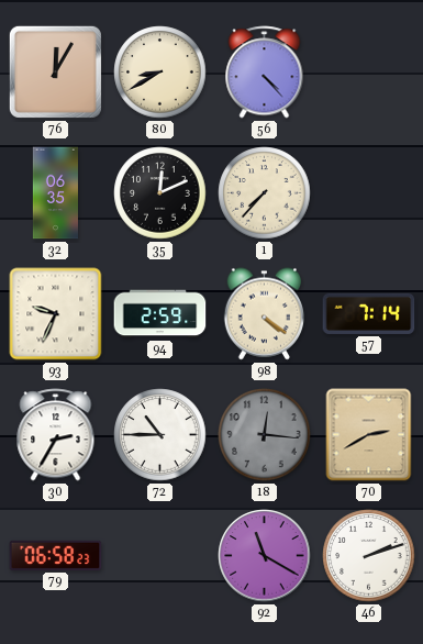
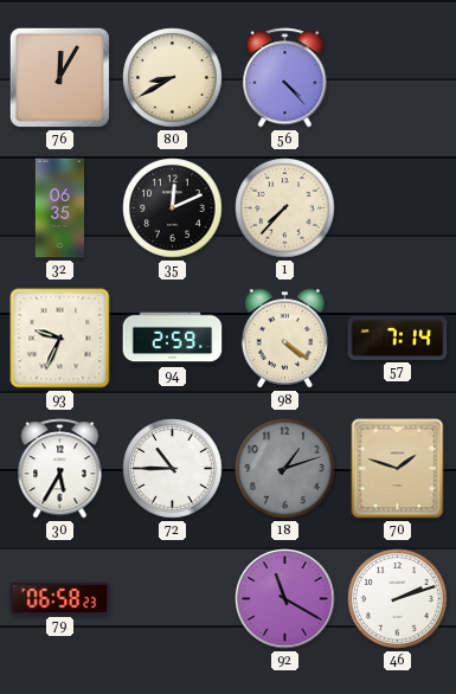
30: 2:35 -> 5:35 (60, 469)
18: 12:16 -> 1:12 (285, 469)
70: 2:40 -> 1:48 (398, 469)
